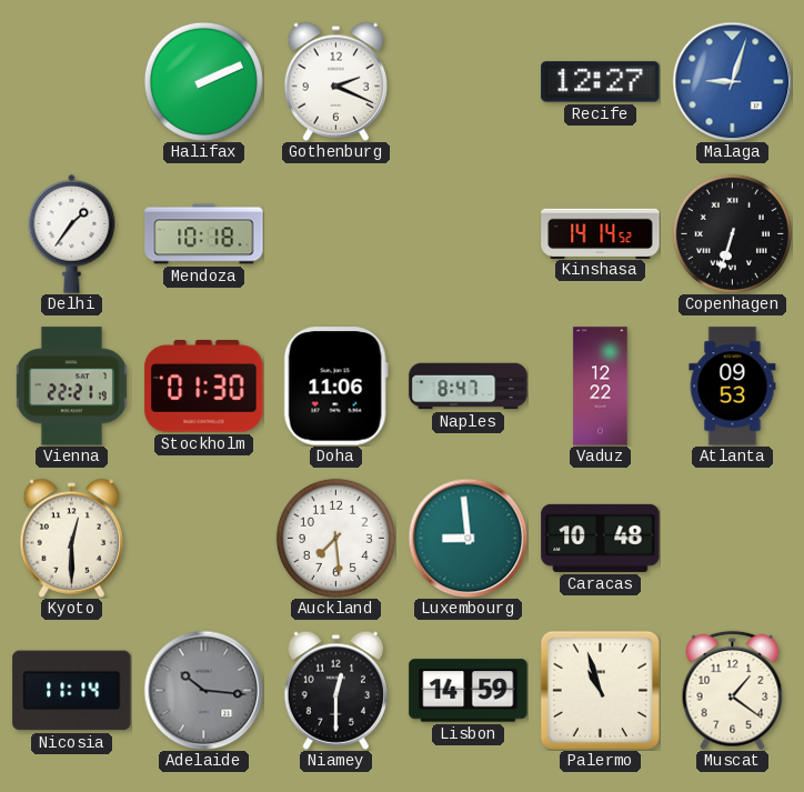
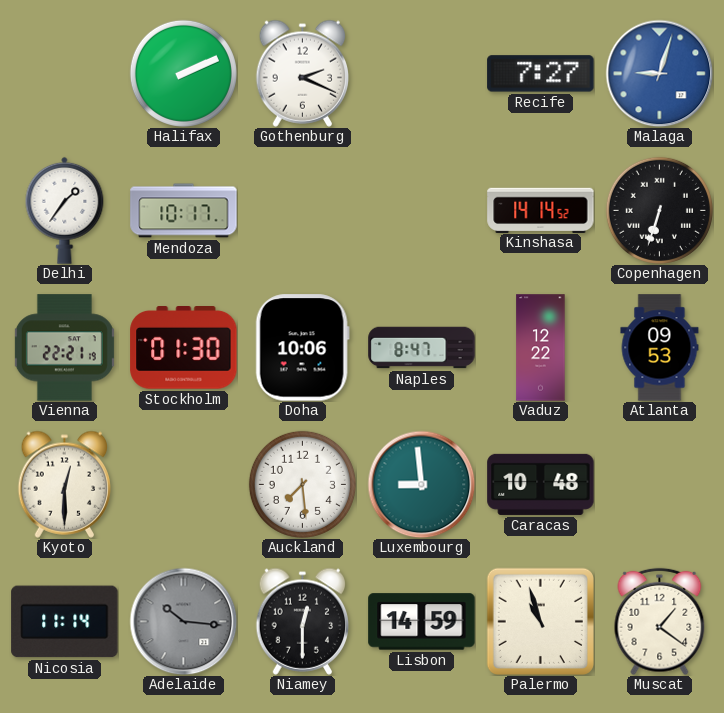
Recife: 12:27 -> 7:27 (541, 74)
Mendoza: 10:18 -> 10:17 (184, 211)
Doha: 11:06 -> 10:06 (302, 348)
